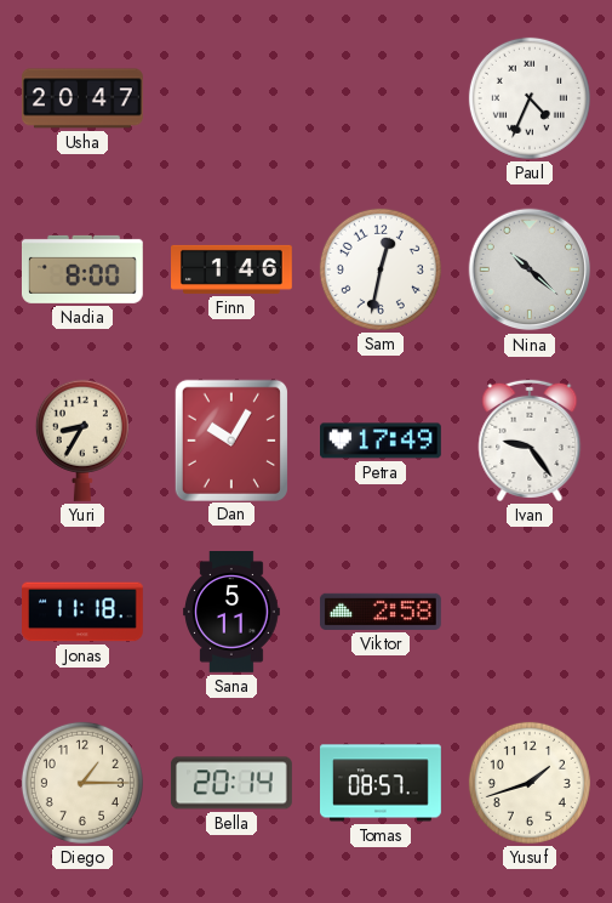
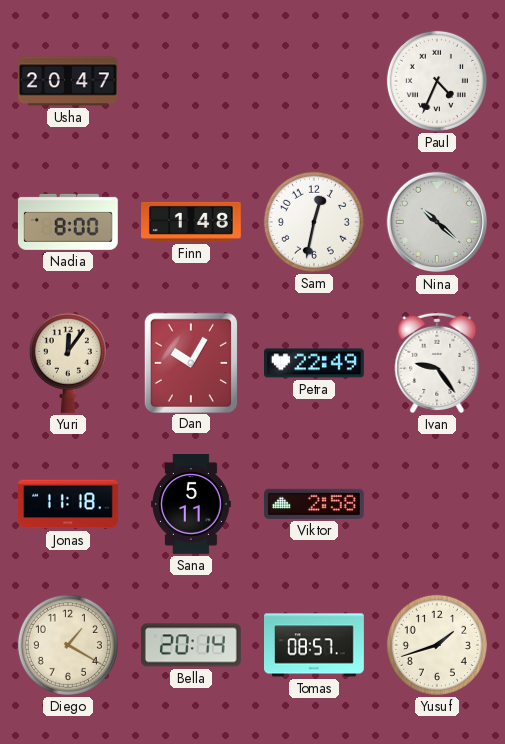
Finn: 1:46 -> 1:48 (192, 222)
Yuri: 8:35 -> 12:06 (68, 363)
Petra: 17:49 -> 22:49 (315, 363)
Diego: 1:15 -> 1:20 (68, 645)
